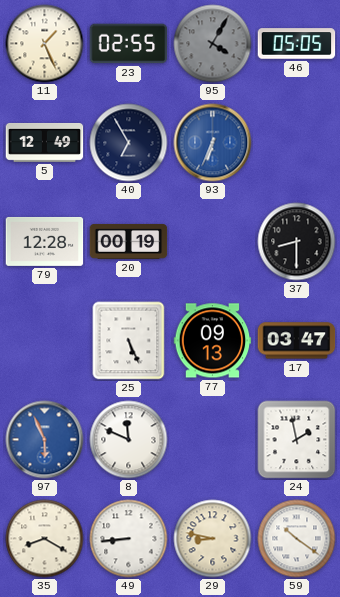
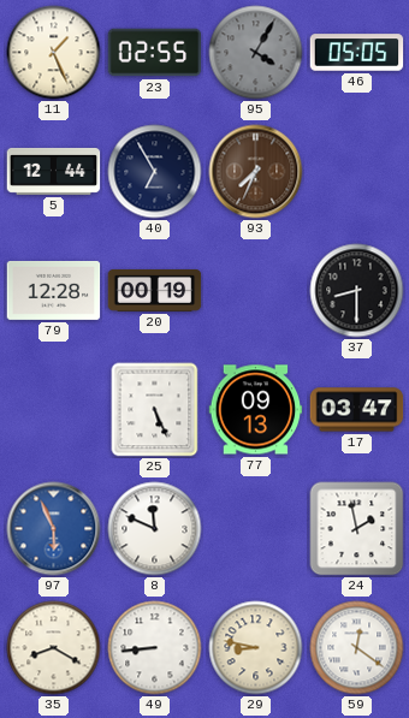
5: 12:49 -> 12:44 (54, 171)
93: 6:34 -> 7:34 (256, 172)
93 dial: blue -> brown (256, 172)
59: 10:21 -> 12:21 (357, 648)
